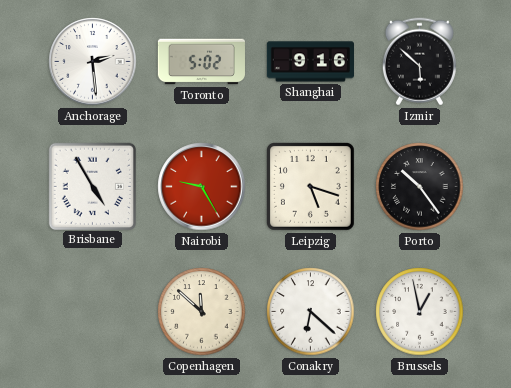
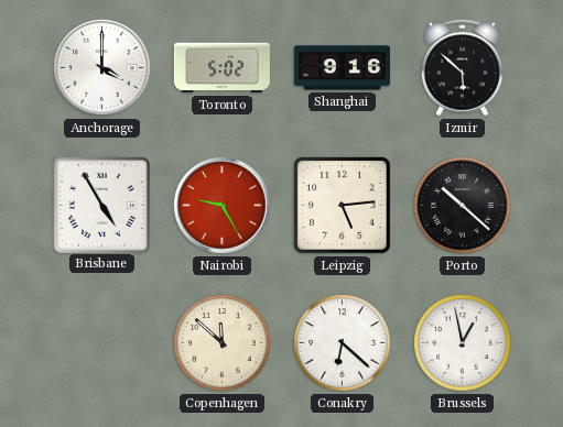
Anchorage: 2:29 -> 4:00 (102, 68)
Leipzig: 5:18 -> 5:14 (342, 205)
Porto: 10:24 -> 10:22 (463, 206)
